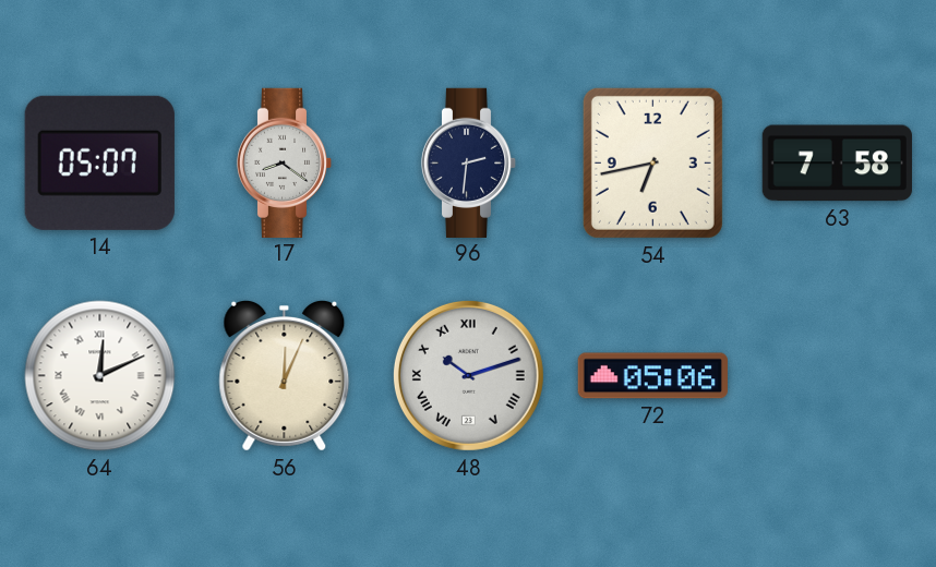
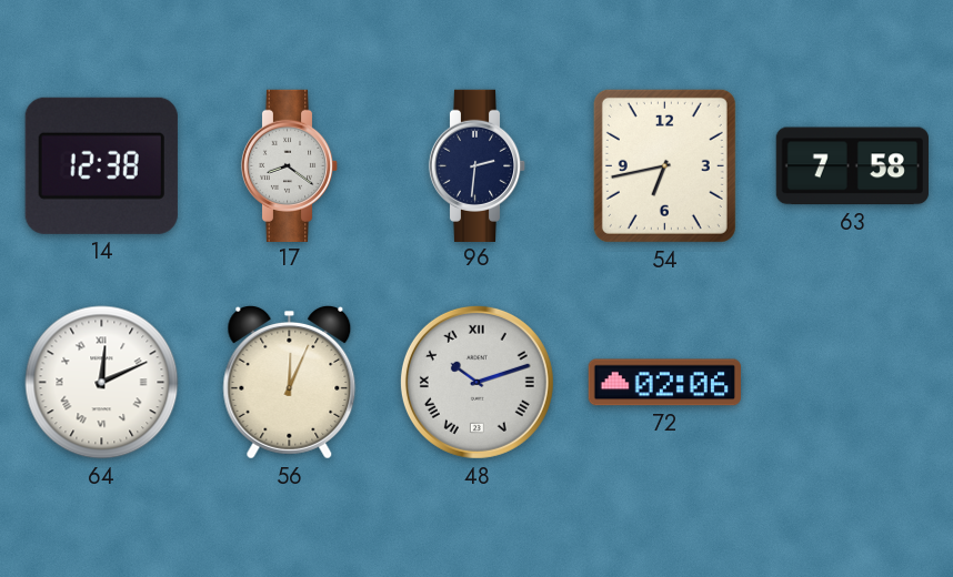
14: 05:07 -> 12:38 (101, 165)
72: 05:06 -> 02:06 (664, 383)
